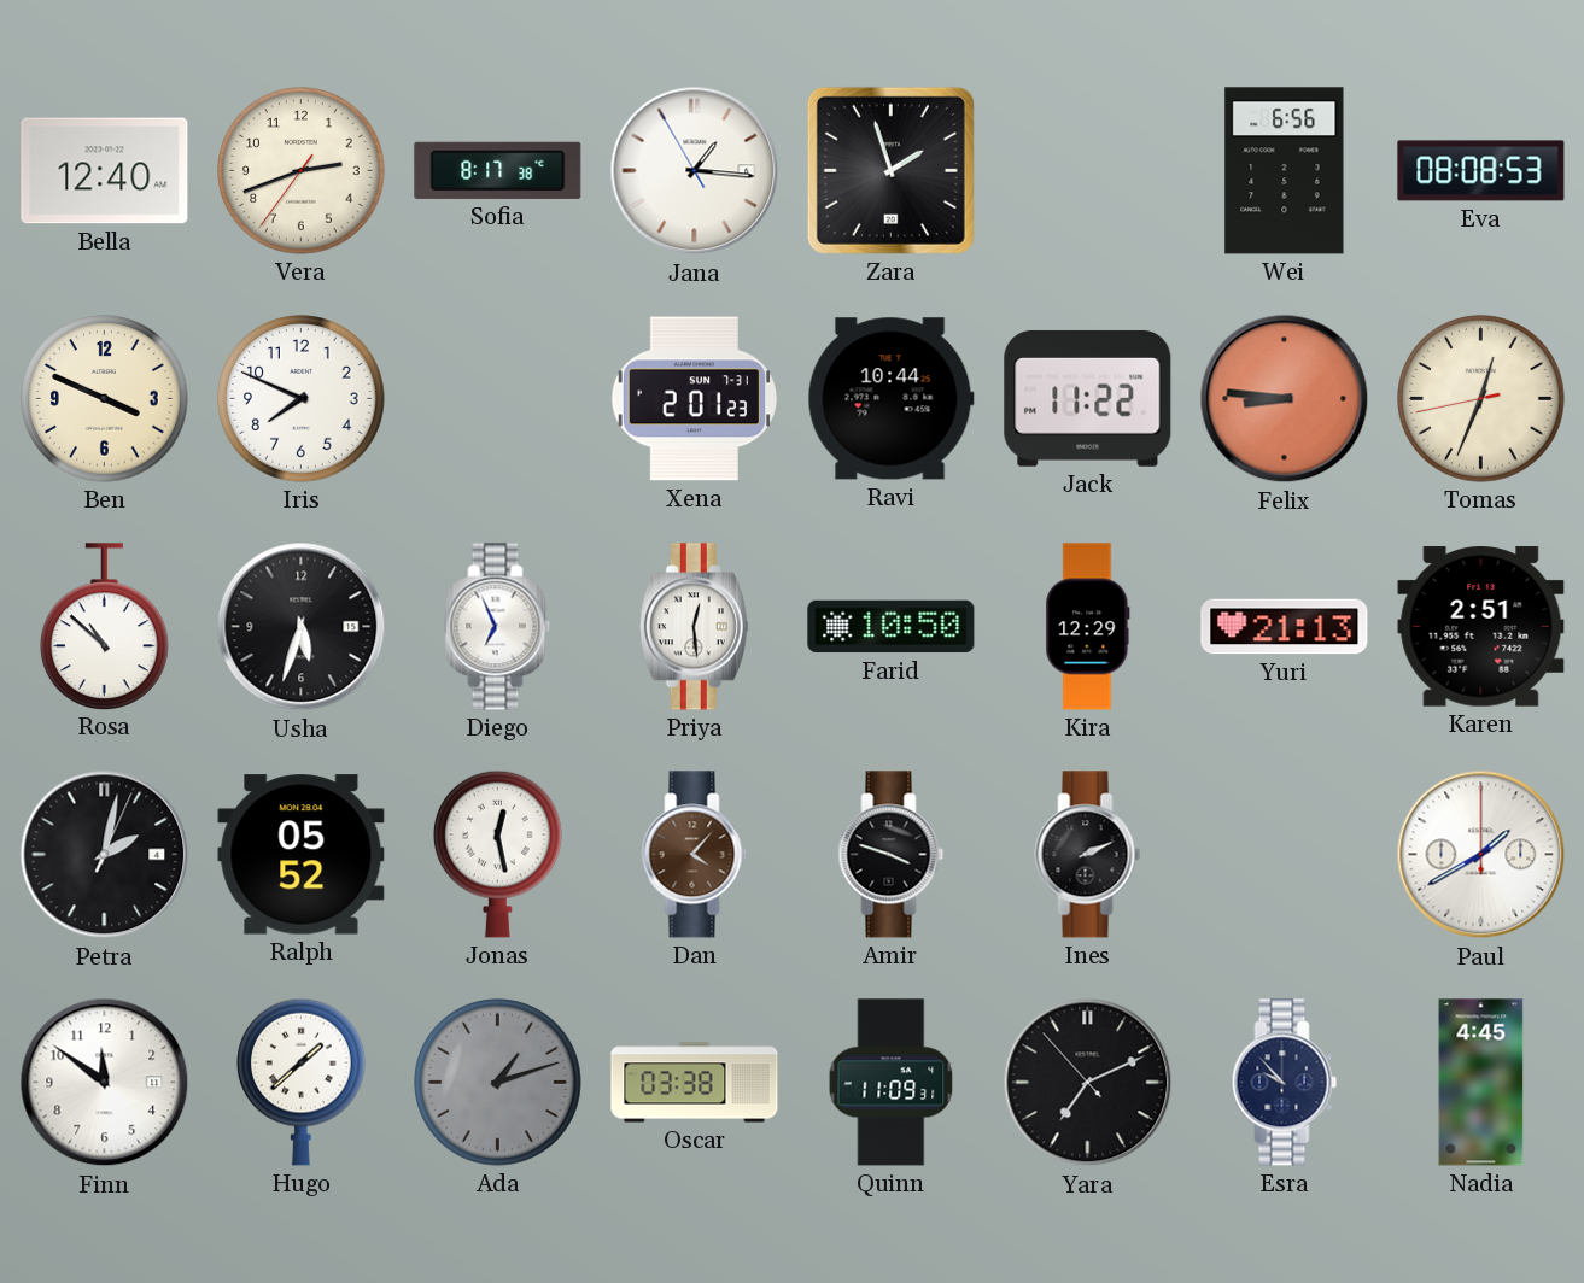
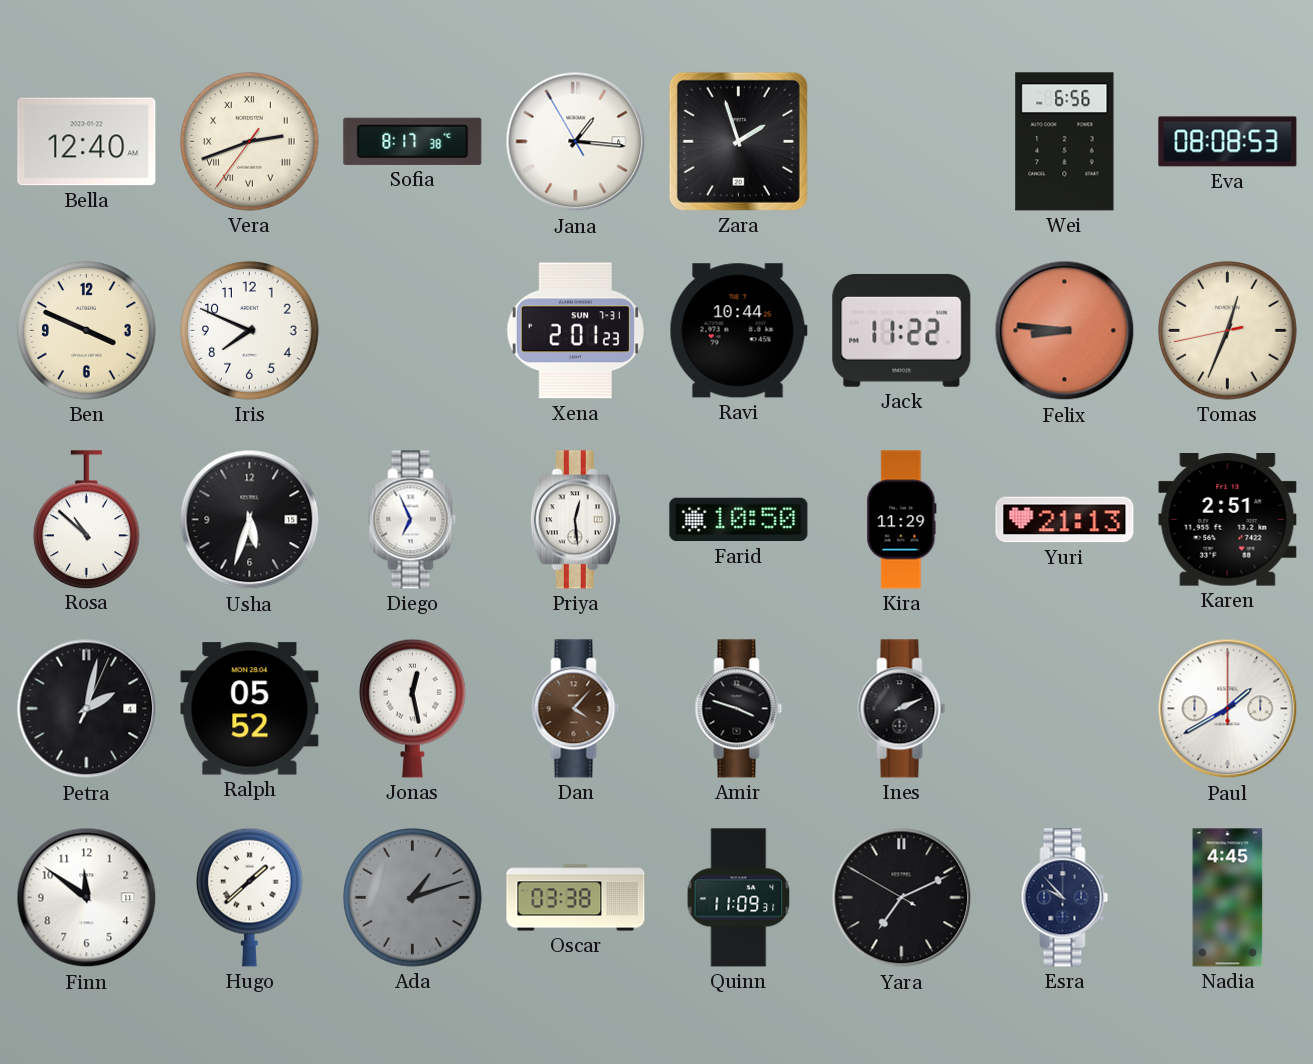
Vera numerals: Arabic -> Roman (250, 142)
Kira: 12:29 -> 11:29 (902, 520)
Yara: 7:10:53 -> 7:10:50 (902, 898)
